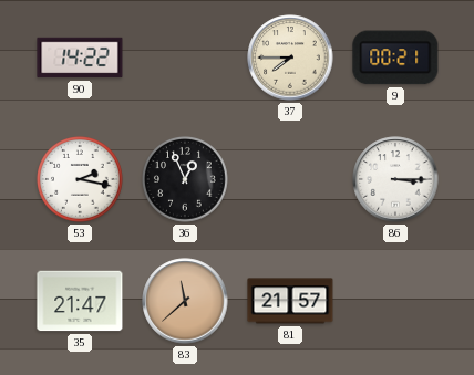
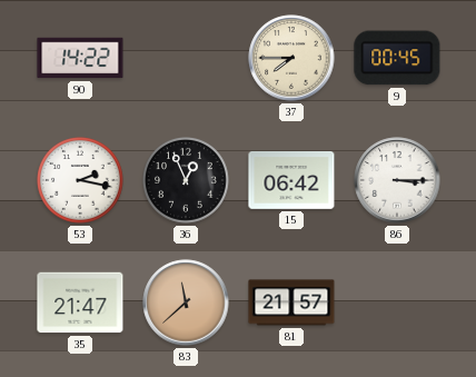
9: 00:21 -> 00:45 (397, 58)
15: none -> 06:42 (291, 180)
